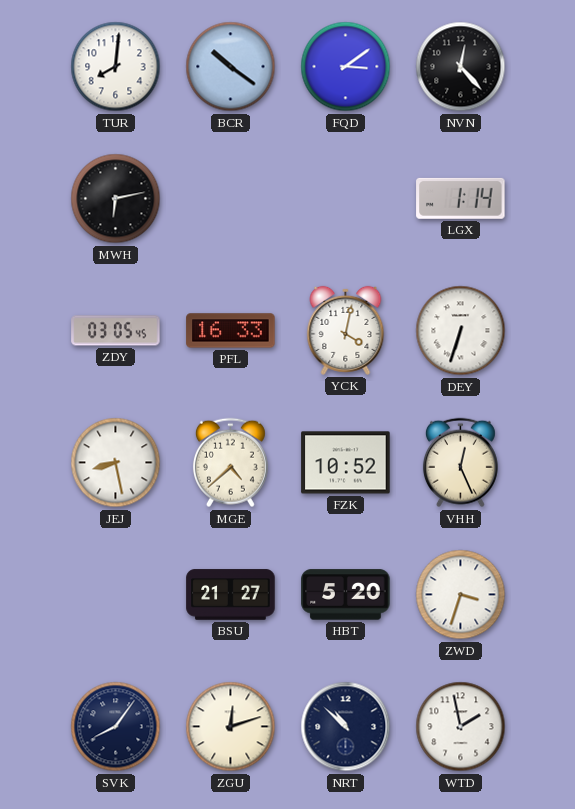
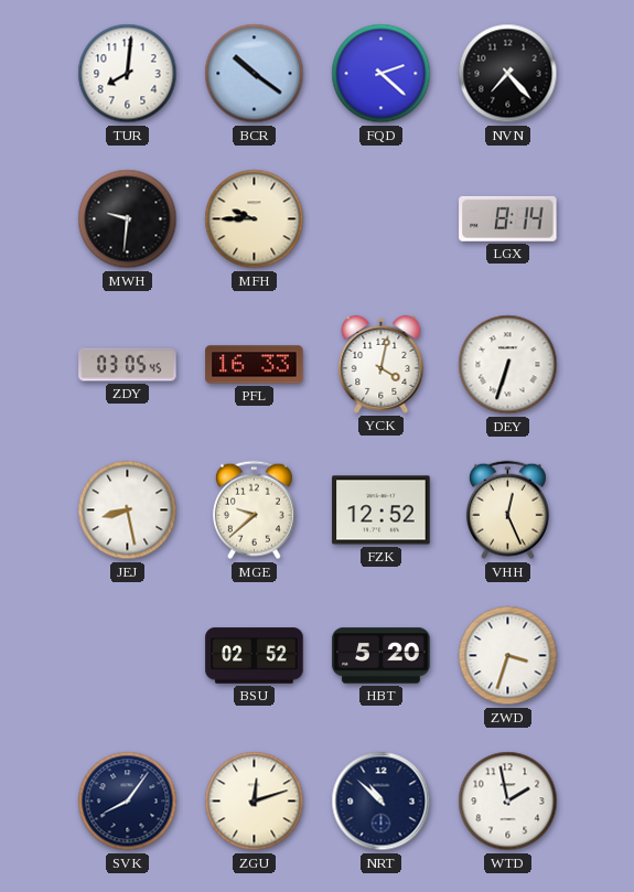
FQD: 3:09 -> 2:22 (382, 74)
NVN: 12:23 -> 7:23 (508, 74)
MWH: 6:13 -> 9:31 (128, 219)
MFH: none -> 9:45 (255, 219)
LGX: 1:14 -> 8:14 (508, 218)
MGE: 4:38 -> 9:38 (254, 511)
FZK: 10:52 -> 12:52 (382, 511)
BSU: 21:27 -> 02:52 (255, 656)
